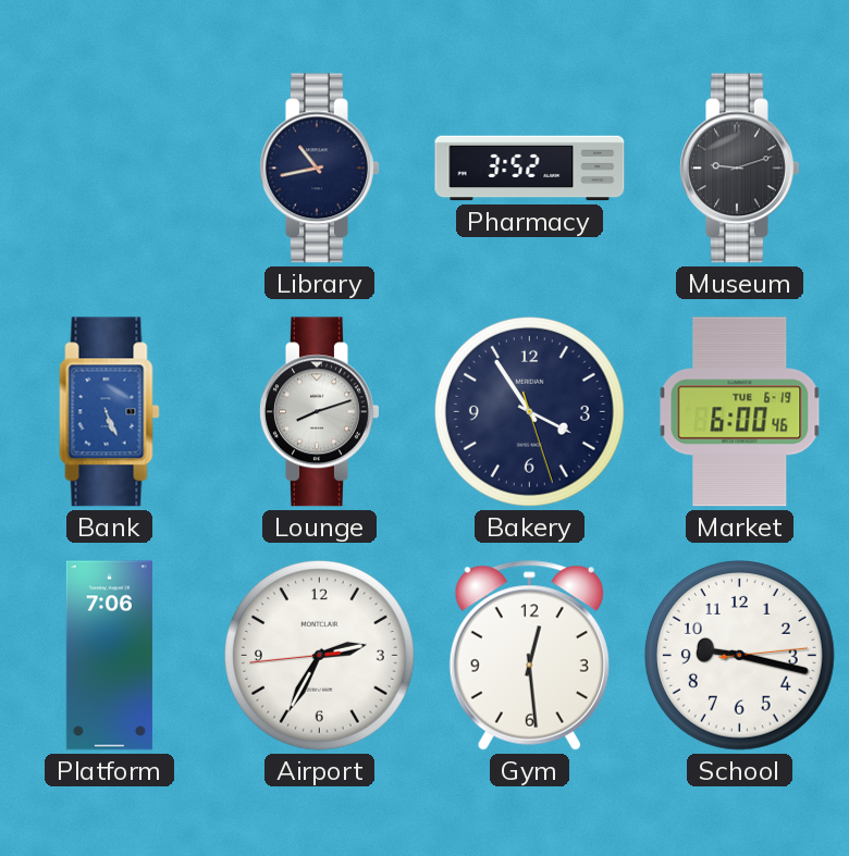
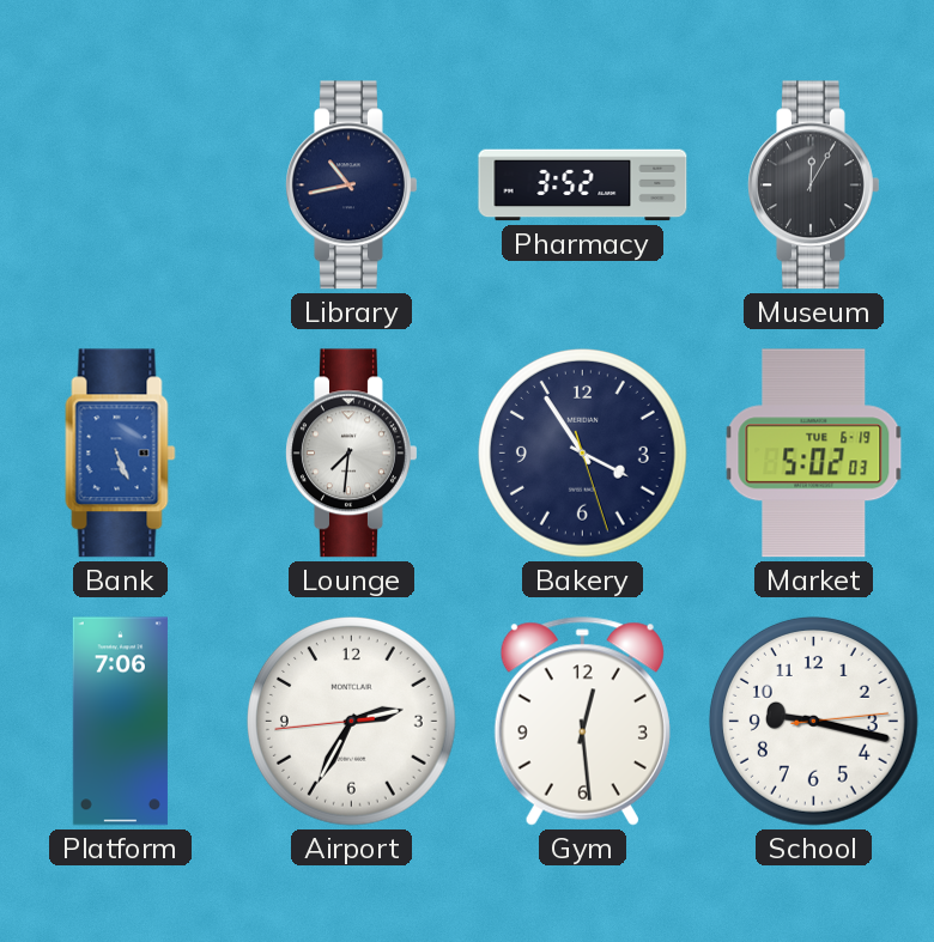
Museum: 9:12 -> 12:05 (814, 186)
Lounge: 8:12 -> 7:31 (352, 454)
Market: 6:00 -> 5:02 (814, 454)
